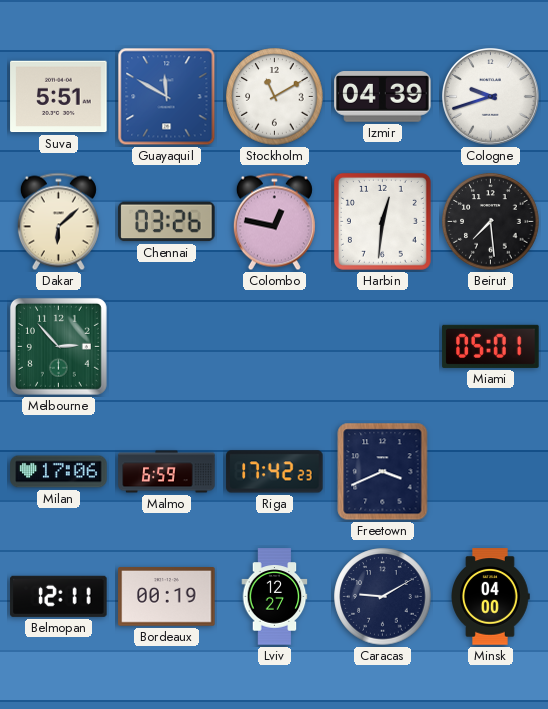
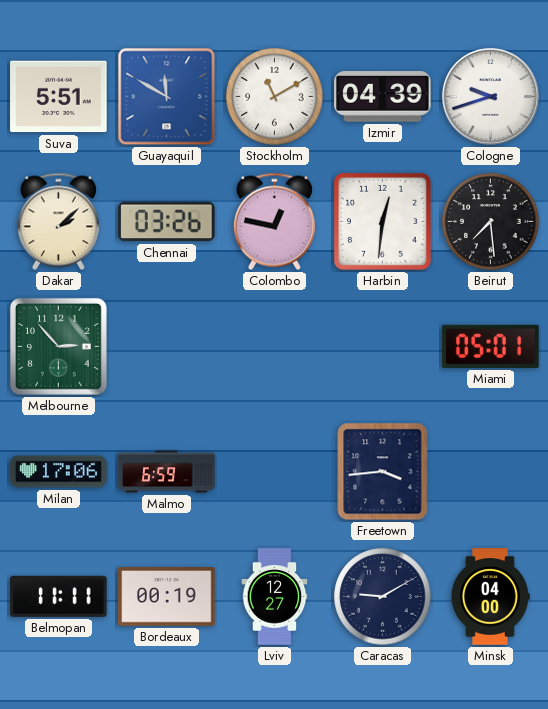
Dakar: 6:08 -> 2:08 (58, 222)
Riga: 17:42 -> none (275, 472)
Freetown: 3:41 -> 3:44 (383, 472)
Belmopan: 12:11 -> 11:11 (59, 596)
